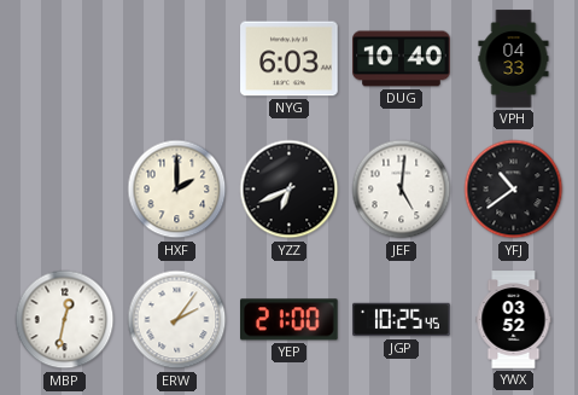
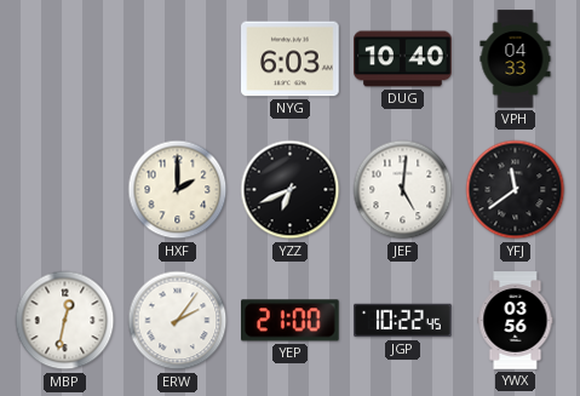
YFJ: 10:39 -> 11:39 (516, 190)
JGP: 10:25 -> 10:22 (403, 321)
YWX: 03:52 -> 03:56 (516, 321)
